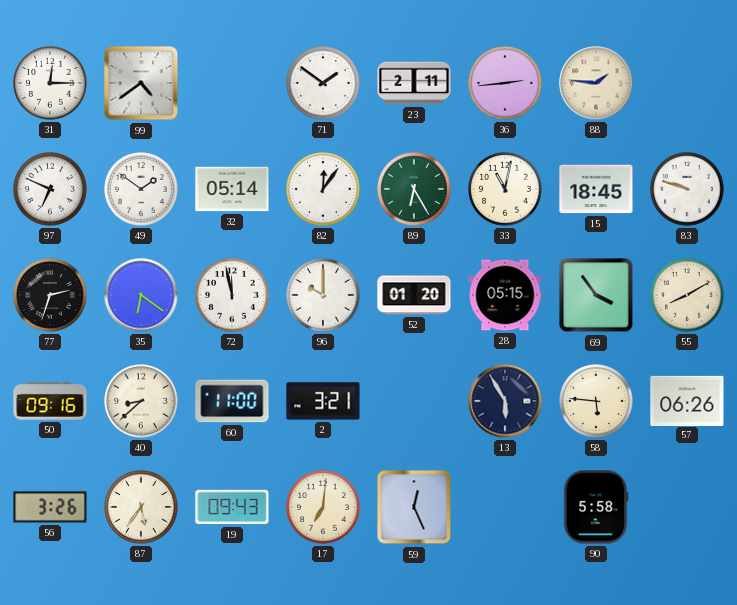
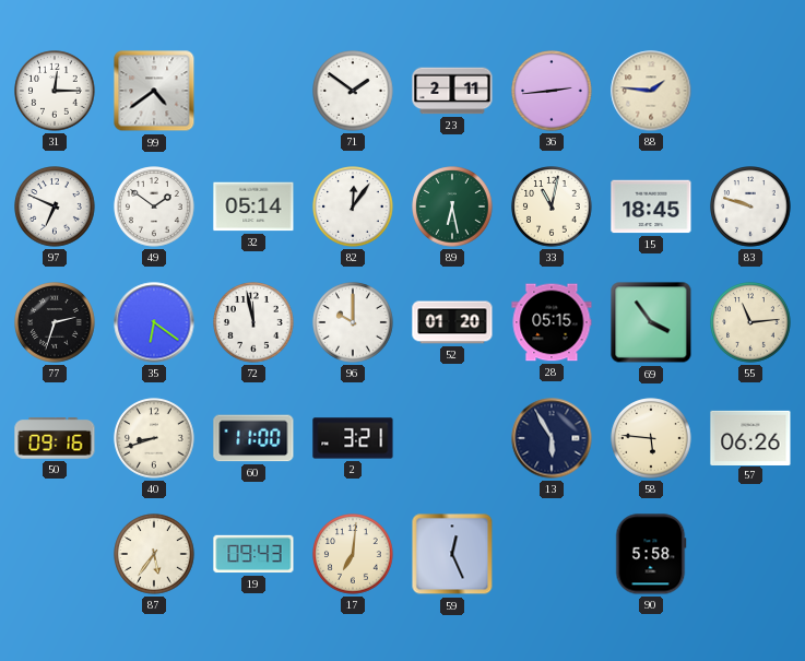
89: 6:25 -> 6:28 (452, 206)
55: 8:10 -> 11:14 (750, 322)
40: 8:38 -> 8:42 (154, 438)
56: 3:26 -> none (50, 507)
